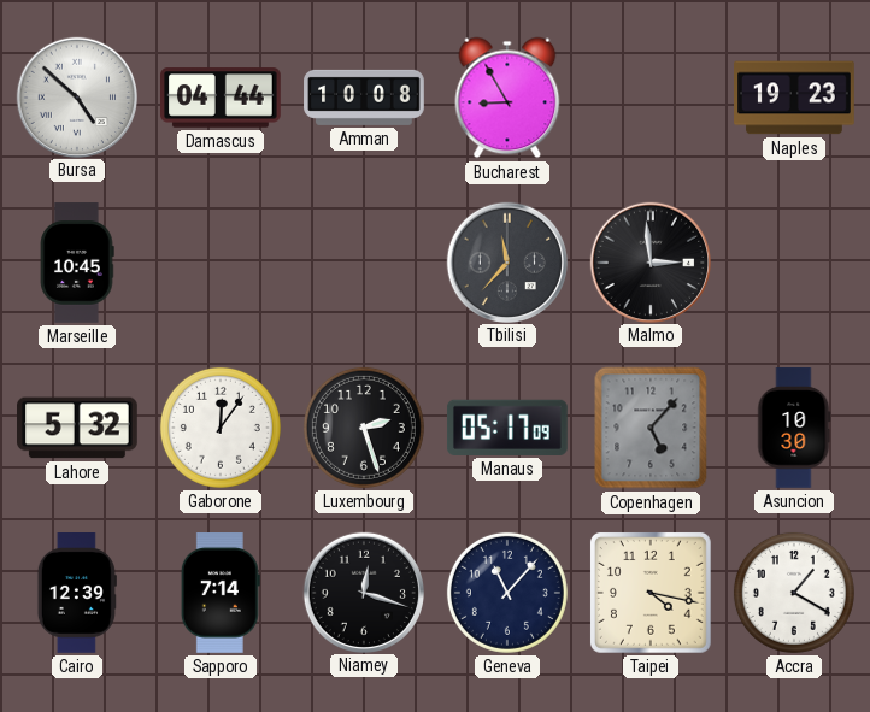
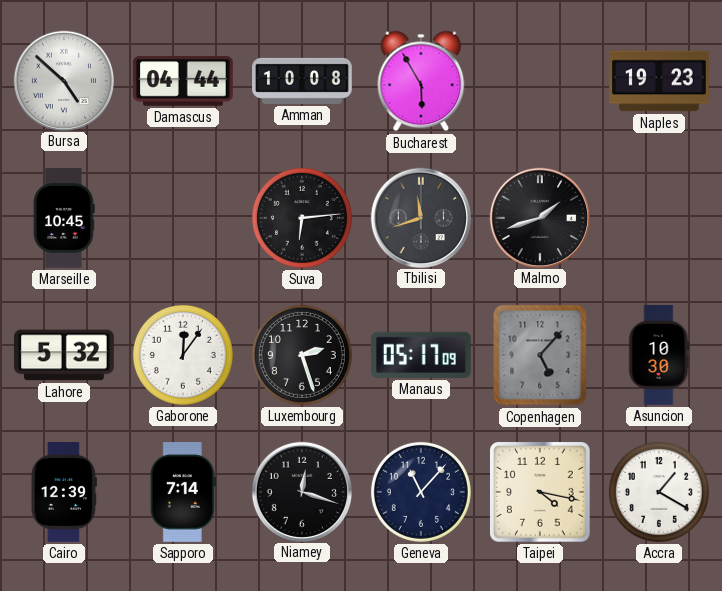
Bucharest: 8:55 -> 5:55 (421, 81)
Suva: none -> 6:14 (302, 218)
Tbilisi: 11:37 -> 11:42 (420, 217)
Malmo: 2:59 -> 1:42 (539, 217)
